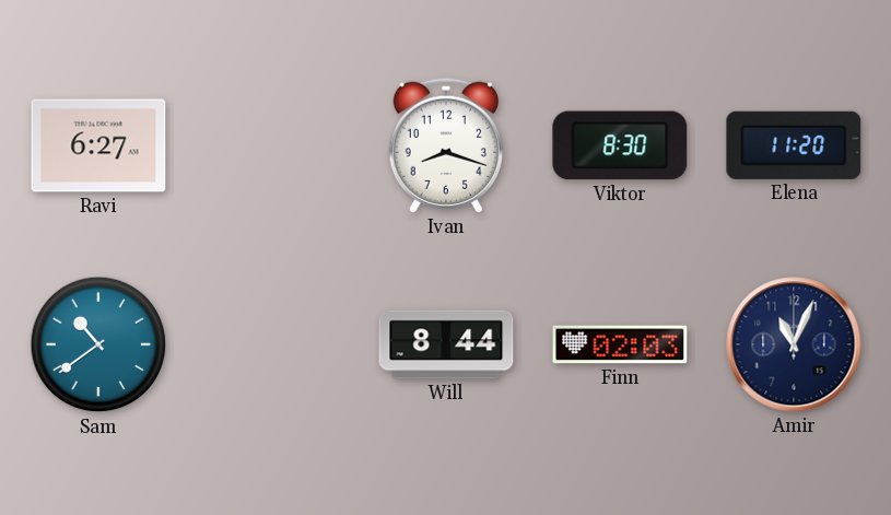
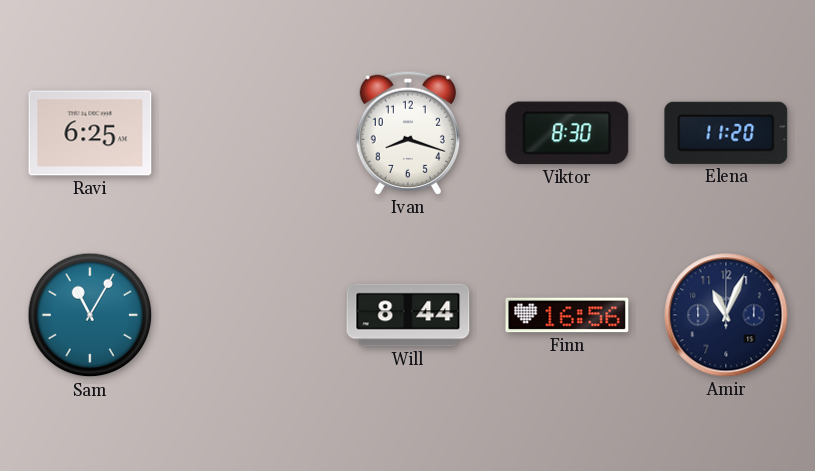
Ravi: 6:27 -> 6:25 (90, 133)
Sam: 10:39 -> 11:05 (90, 315)
Finn: 02:03 -> 16:56 (567, 315)
